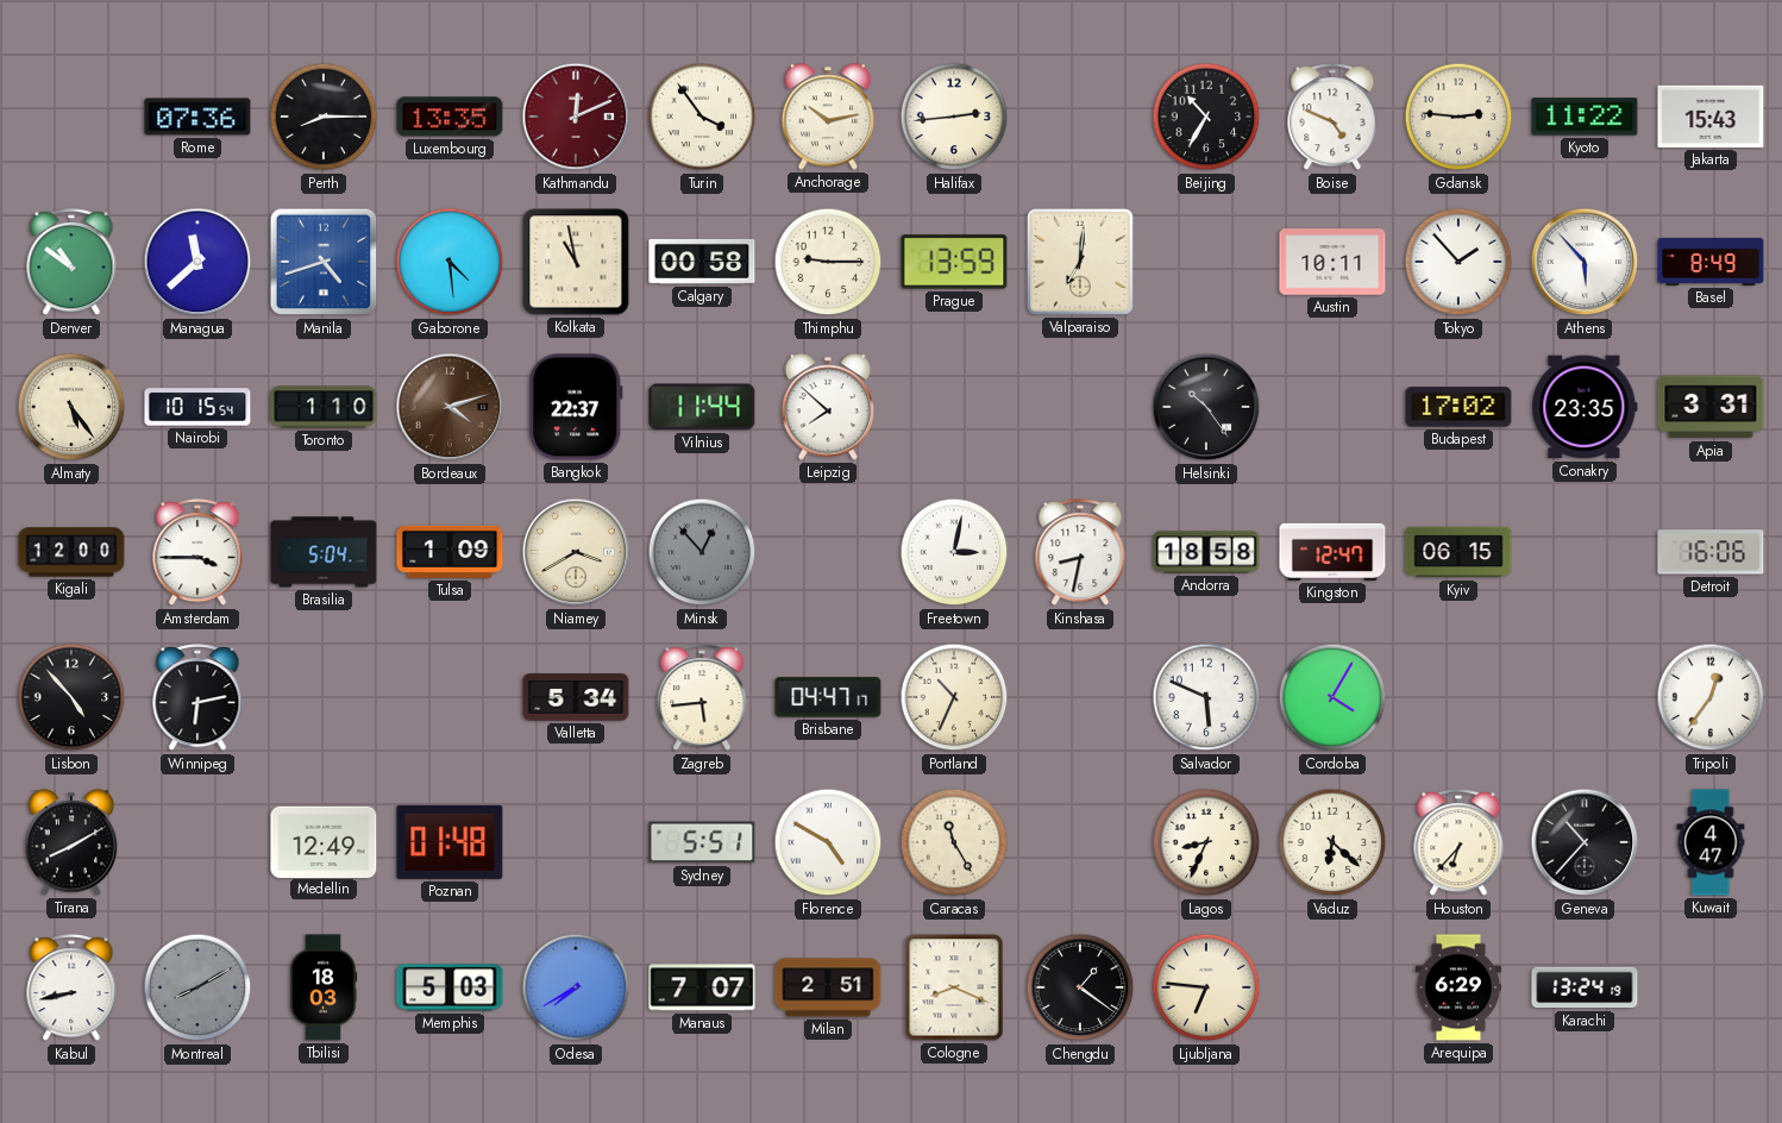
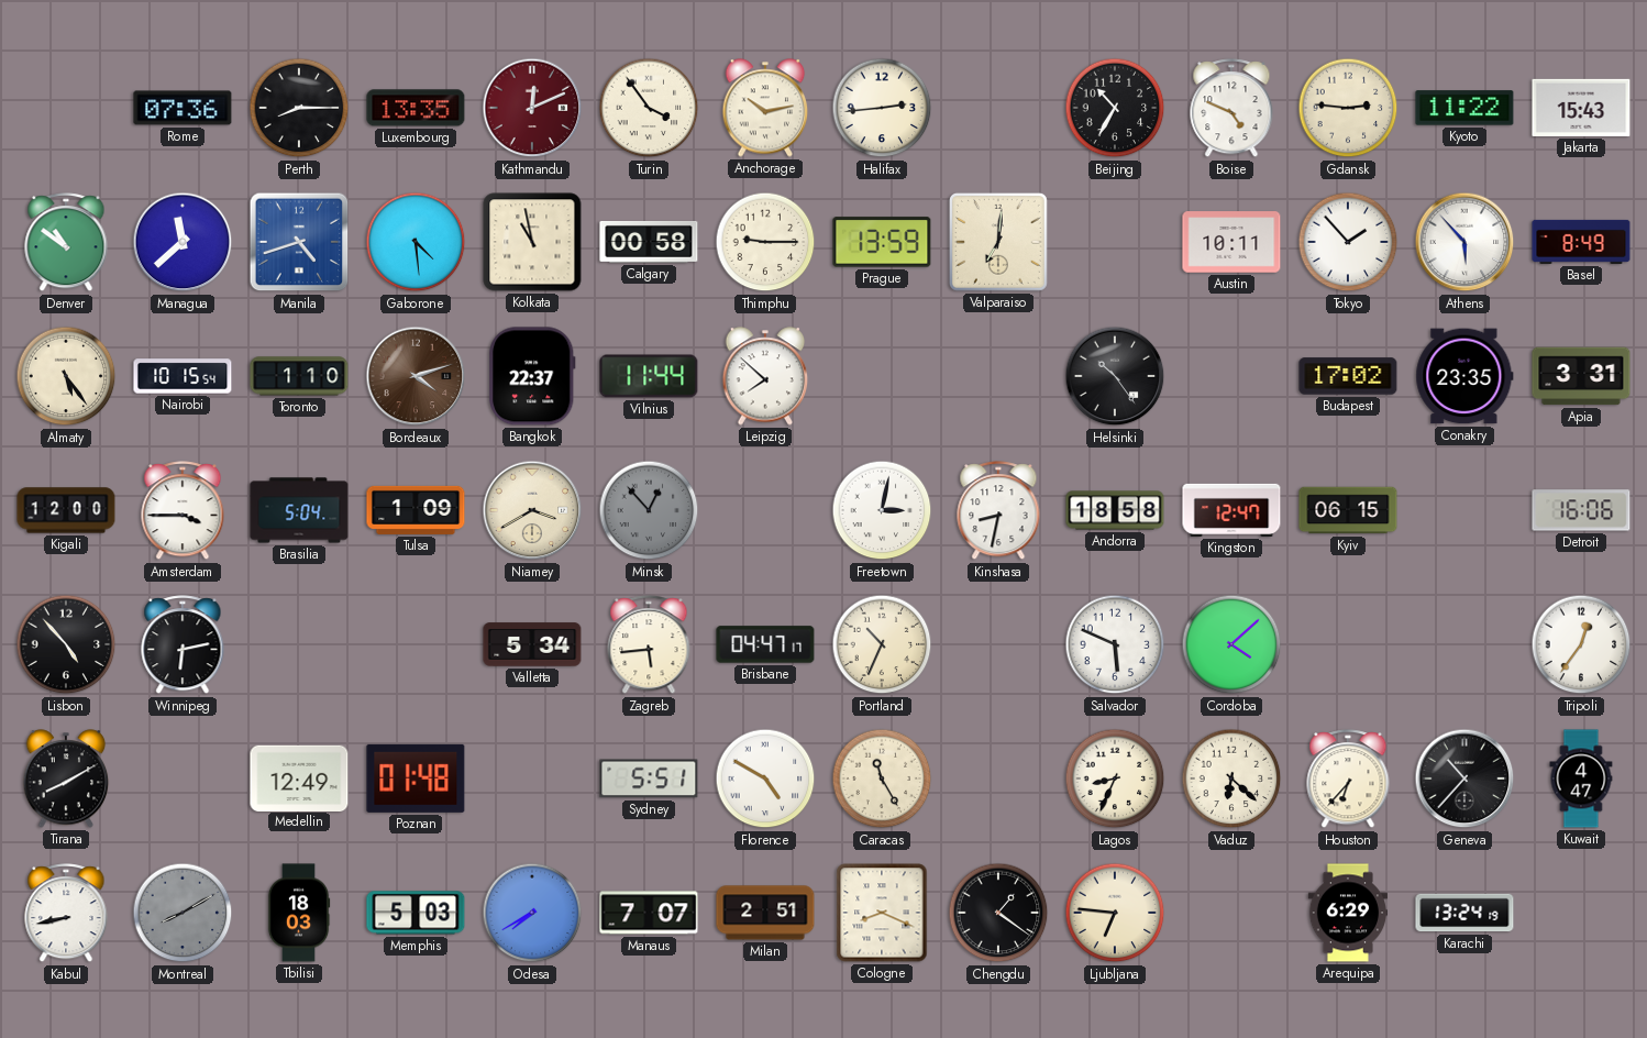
Cordoba: 4:05 -> 4:08 (1231, 644)
